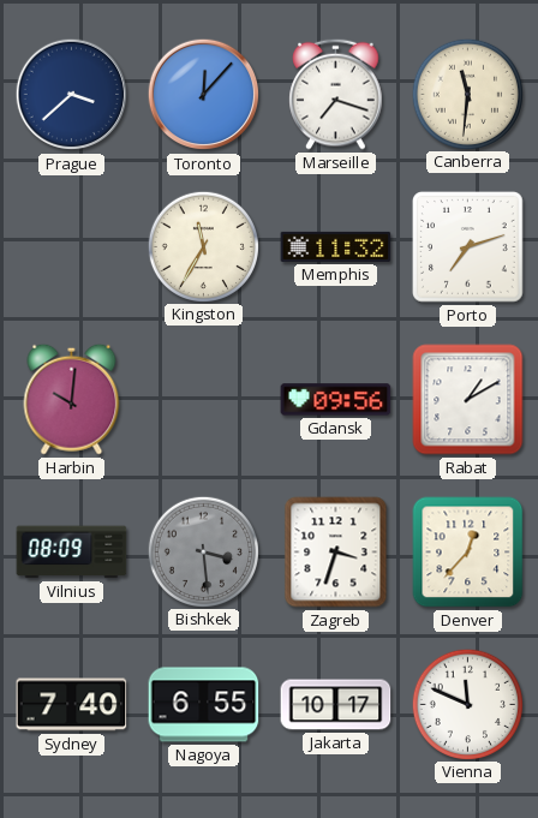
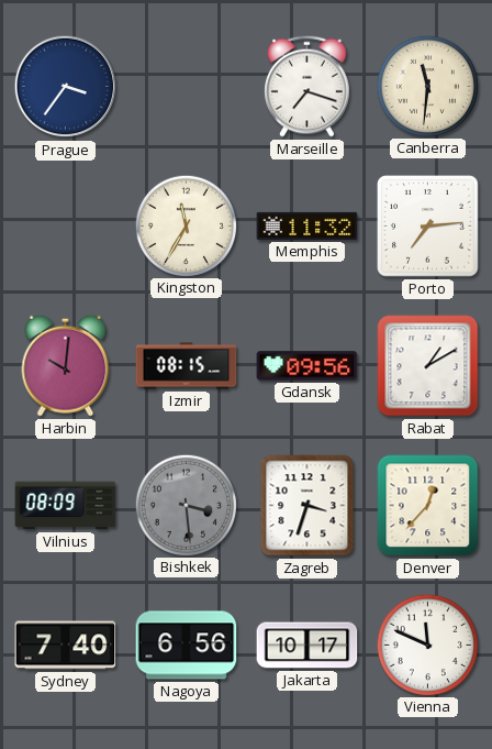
Prague: 3:38 -> 3:36 (66, 87)
Toronto: 12:07 -> none (204, 95)
Porto: 7:12 -> 7:14 (428, 227)
Izmir: none -> 08:15 (187, 366)
Nagoya: 6:55 -> 6:56 (187, 646)
